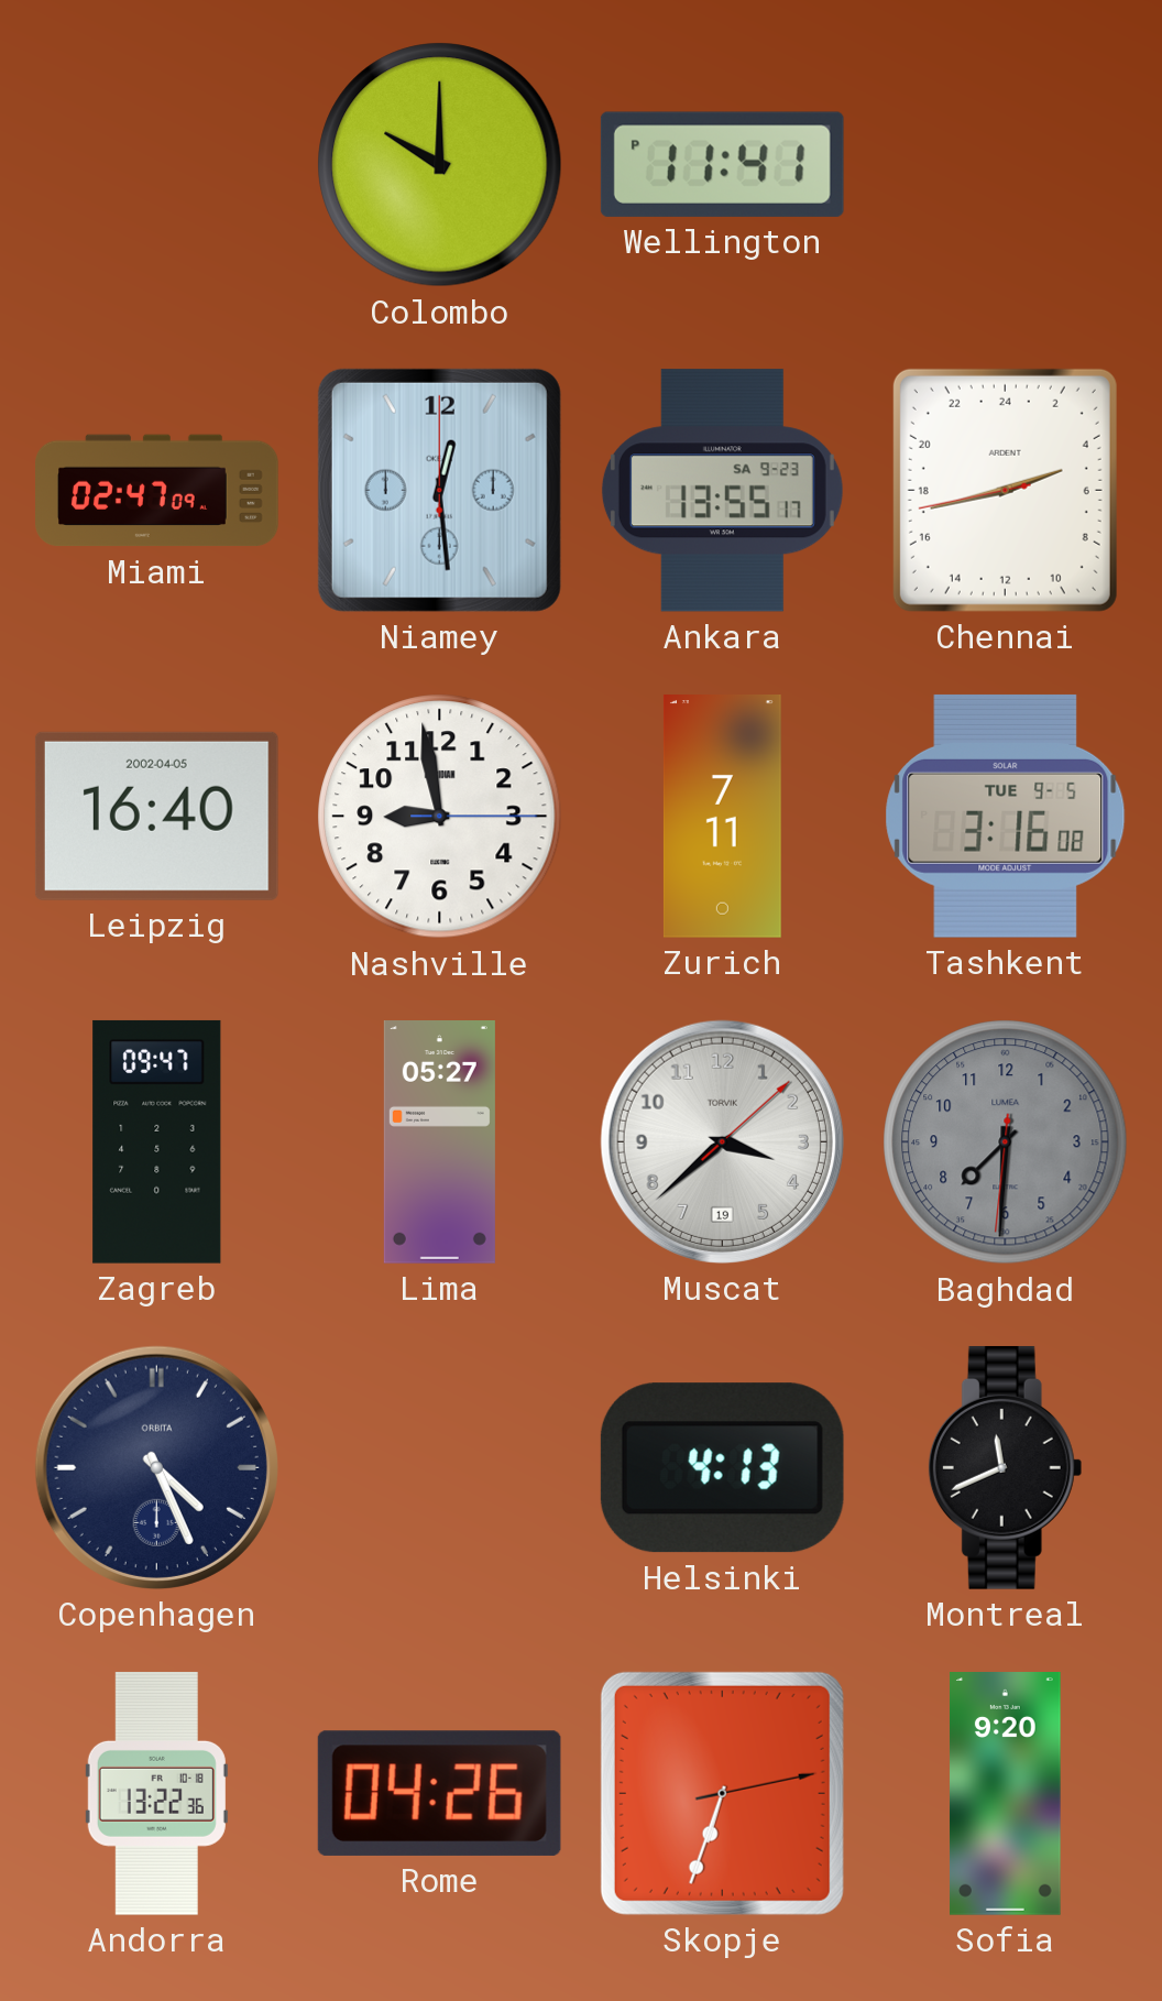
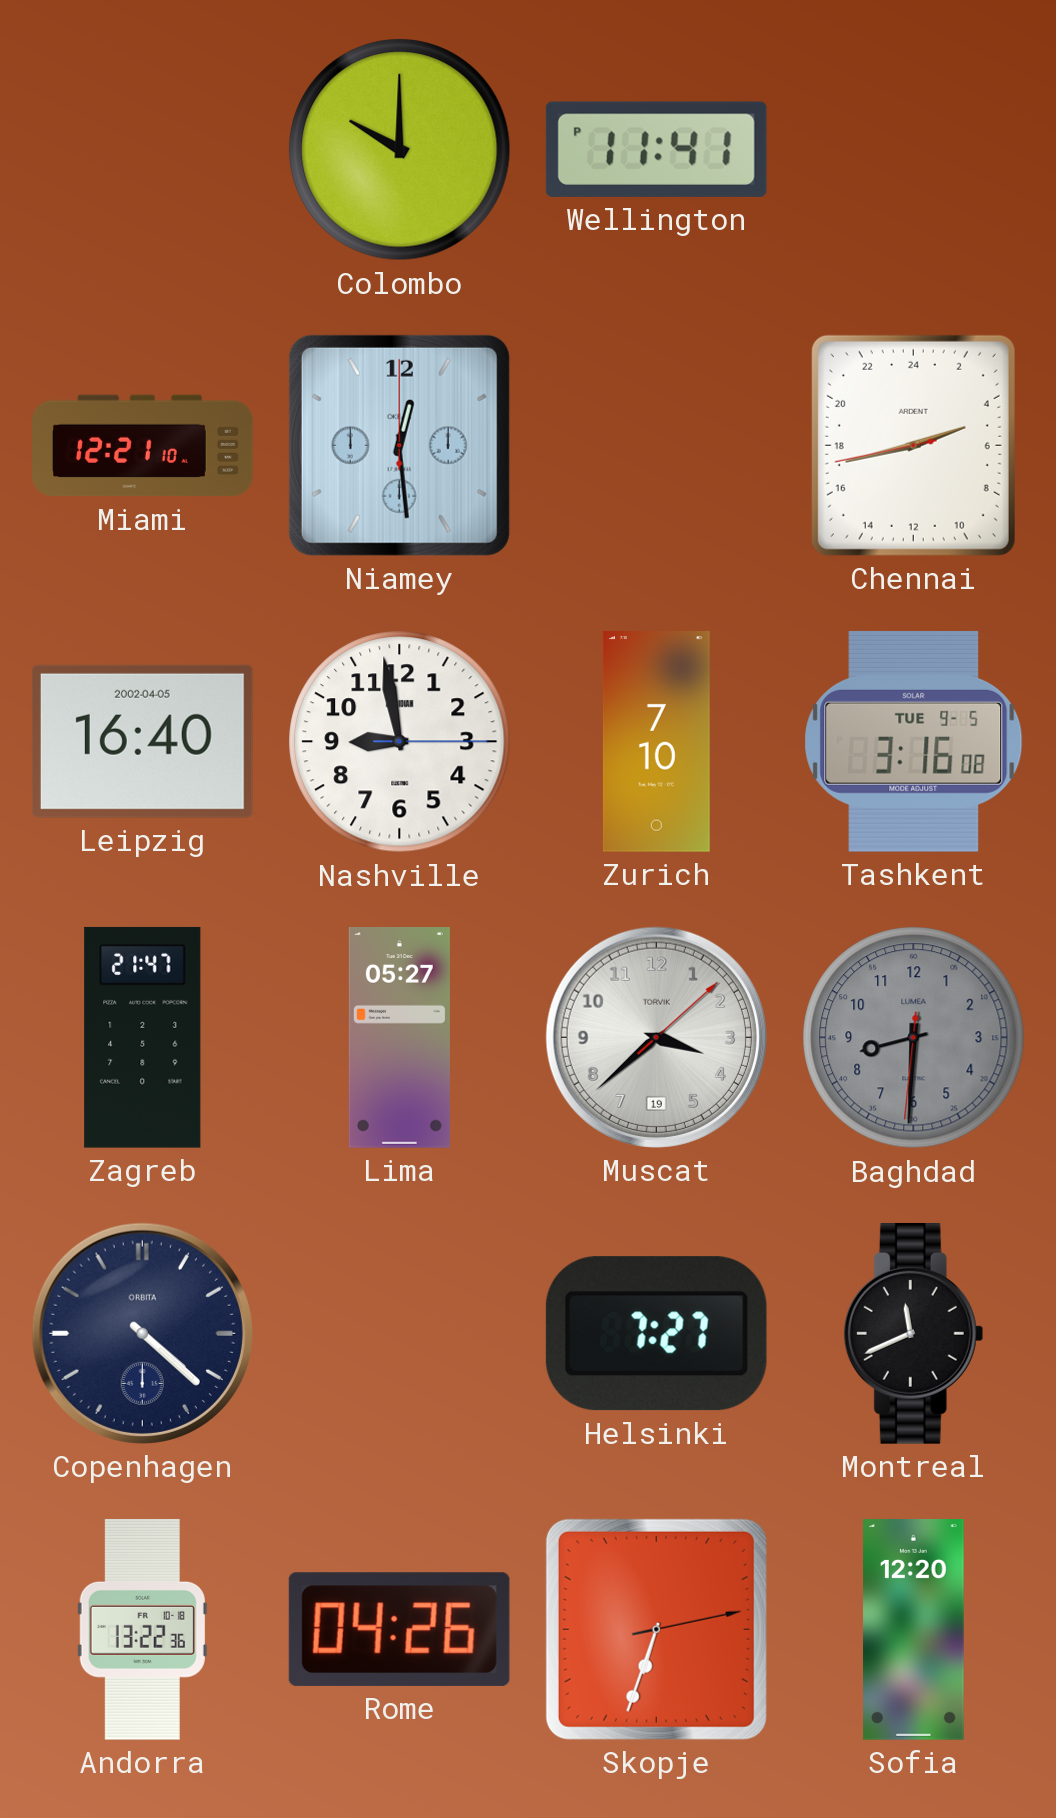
Miami: 02:47 -> 12:21 (143, 446)
Ankara: 13:55 -> none (722, 491)
Zurich: 7:11 -> 7:10 (656, 742)
Zagreb: 09:47 -> 21:47 (143, 1037)
Baghdad: 7:30 -> 8:30 (914, 1038)
Copenhagen: 4:26 -> 4:22 (142, 1333)
Helsinki: 4:13 -> 7:27 (656, 1334)
Sofia: 9:20 -> 12:20 (914, 1630)
